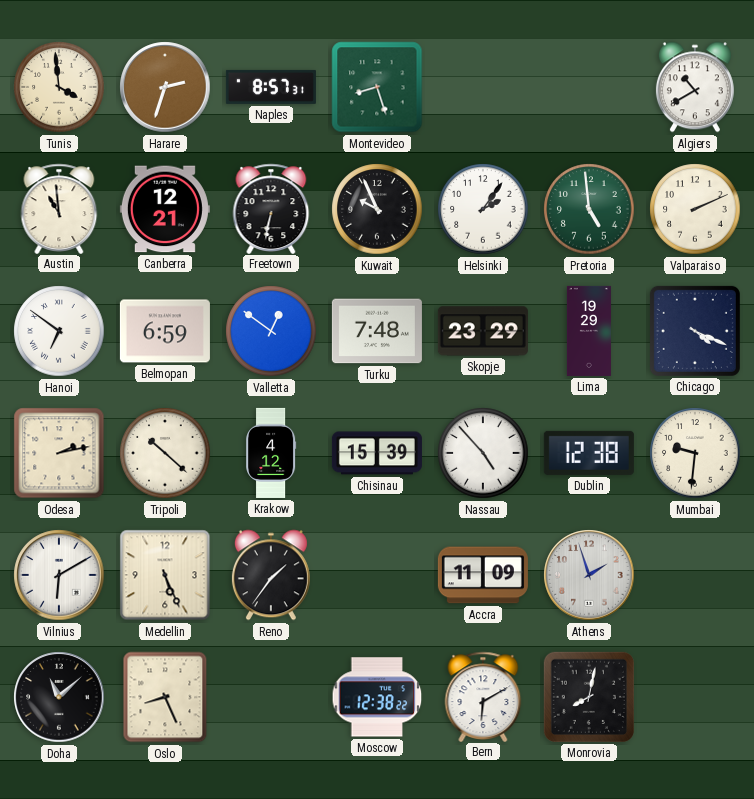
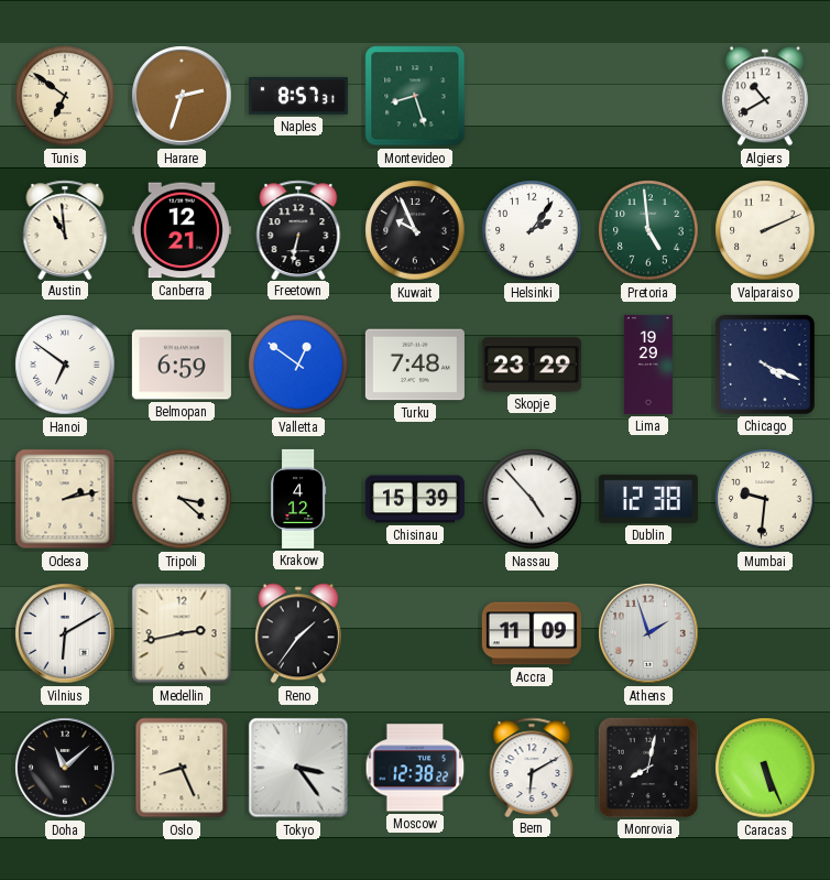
Tunis: 3:59 -> 6:51 (65, 96)
Tripoli: 10:22 -> 3:22 (182, 499)
Medellin: 5:26 -> 2:43 (182, 633)
Tokyo: none -> 3:24 (298, 768)
Caracas: none -> 5:26 (765, 768)
